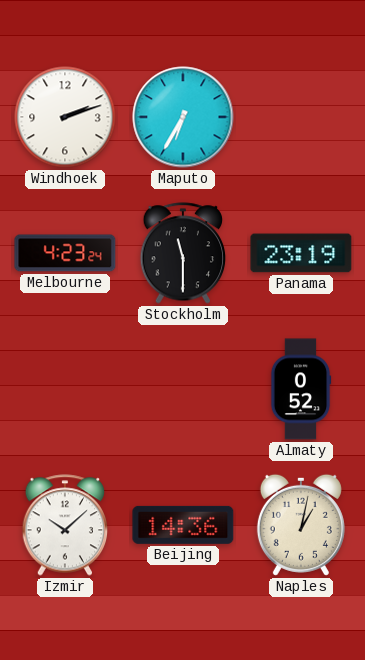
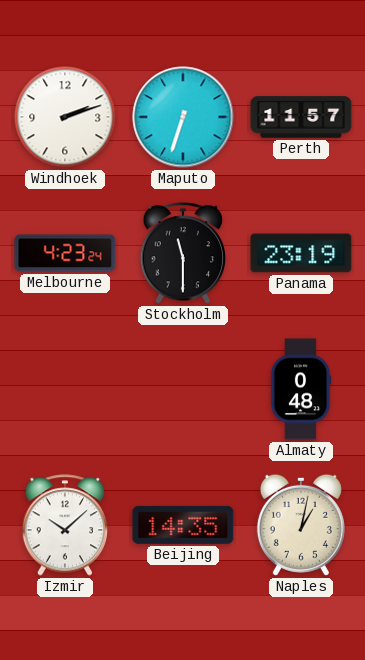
Maputo: 6:35 -> 6:33 (183, 117)
Perth: none -> 11:57 (301, 117)
Almaty: 0:52 -> 0:48 (301, 389)
Beijing: 14:36 -> 14:35 (183, 525)
